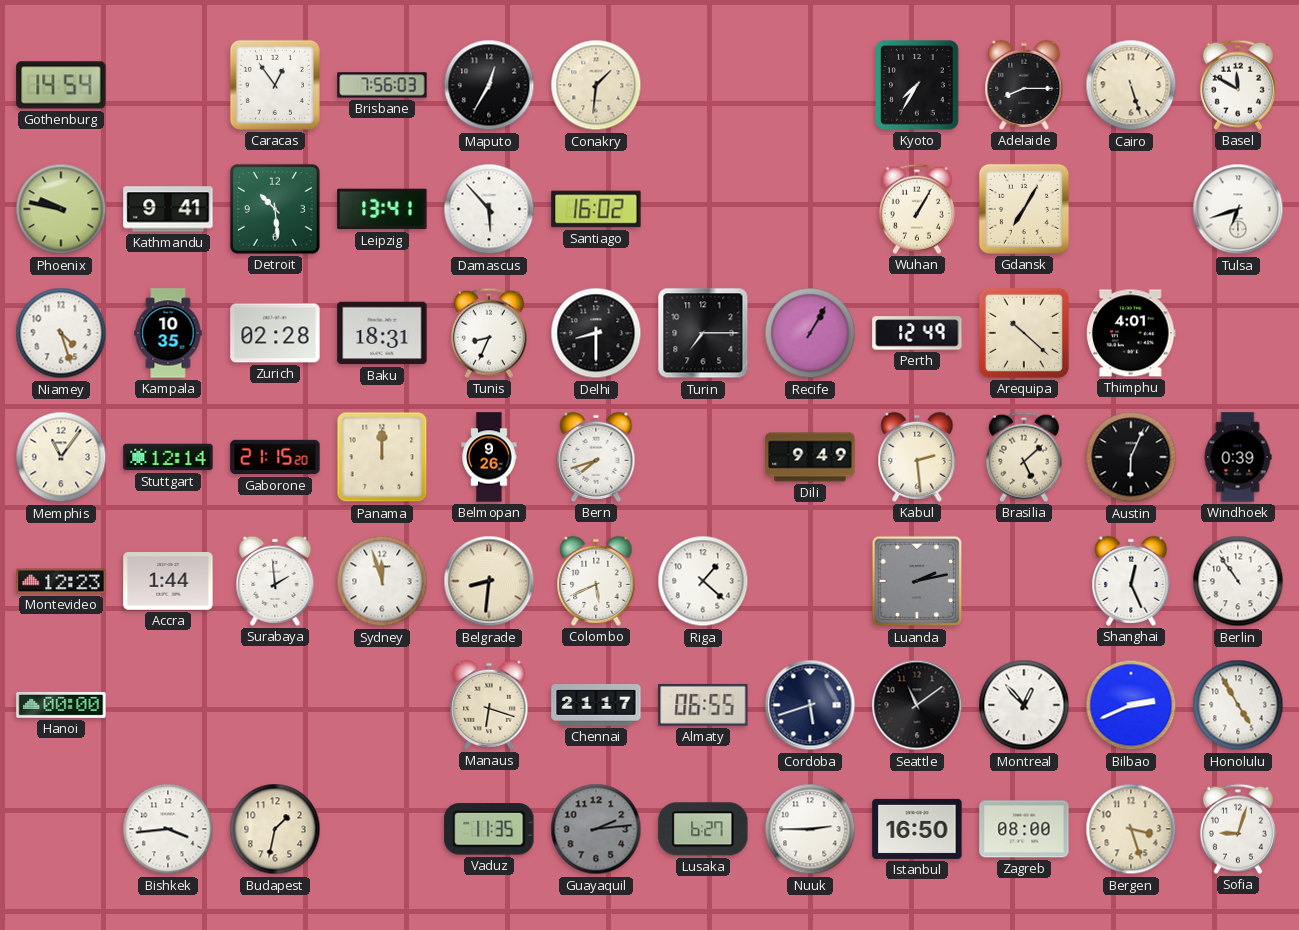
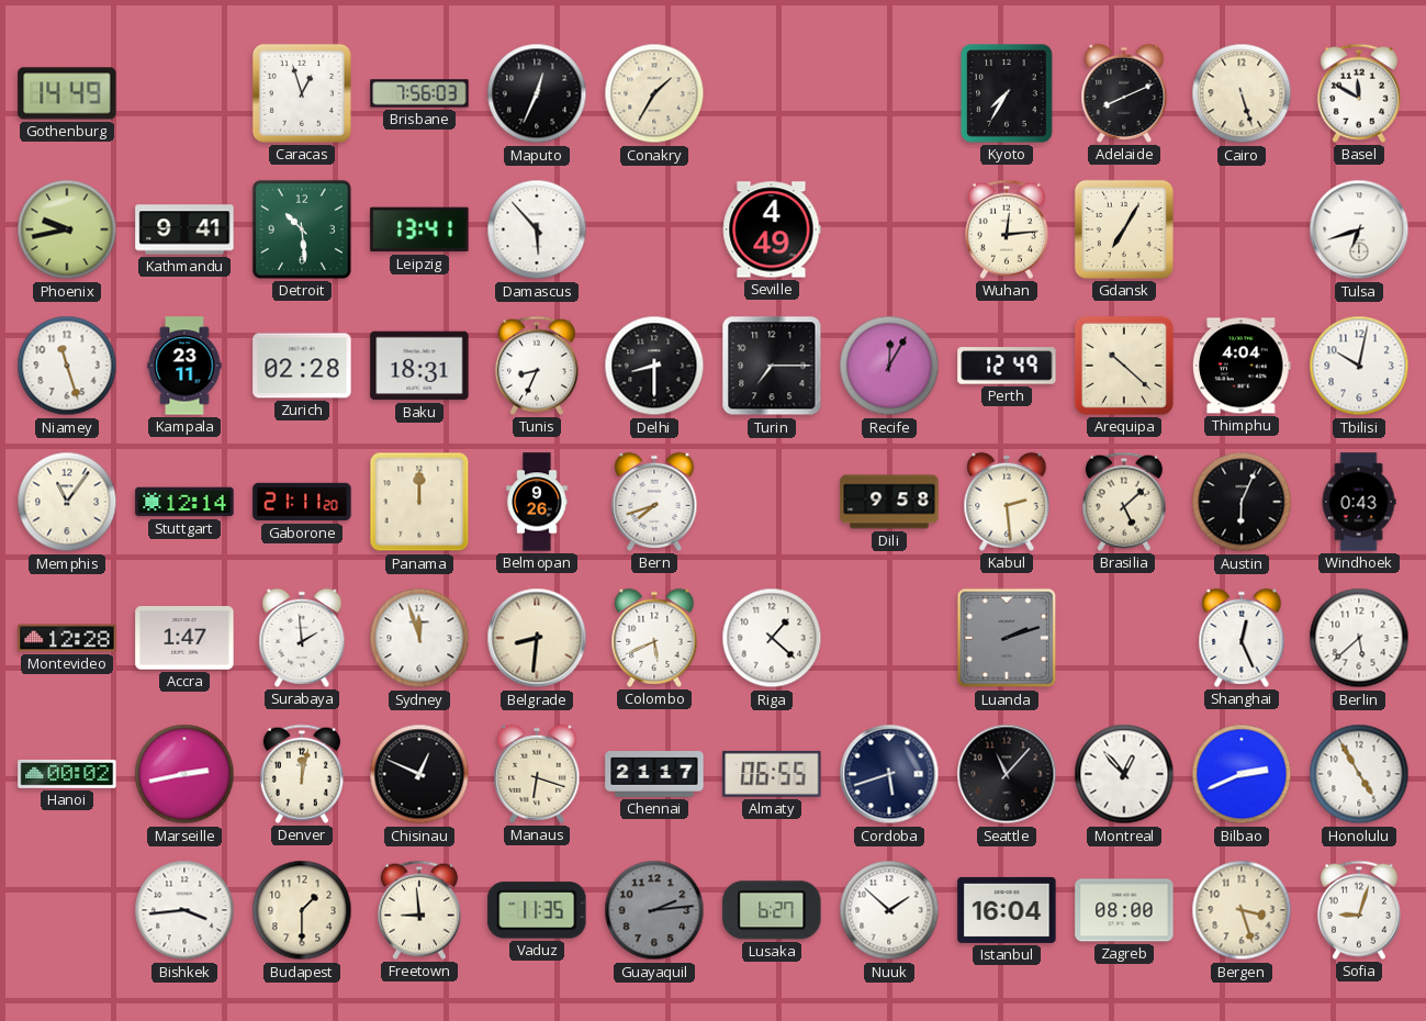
Gothenburg: 14:54 -> 14:49 (67, 93)
Caracas: 12:54 -> 12:57 (302, 93)
Maputo: 12:35 -> 12:34 (537, 93)
Conakry: 1:31 -> 1:35 (654, 93)
Adelaide: 8:15 -> 8:11 (1124, 93)
Phoenix: 9:47 -> 9:43 (67, 229)
Santiago: 16:02 -> none (596, 209)
Seville: none -> 4:49 (772, 229)
Wuhan: 1:05 -> 12:14 (1007, 229)
Niamey: 4:27 -> 11:27 (67, 366)
Kampala: 10:35 -> 23:11 (184, 366)
Recife: 1:05 -> 12:05 (889, 366)
Thimphu: 4:01 -> 4:04 (1243, 366)
Tbilisi: none -> 10:02 (1359, 366)
Gaborone: 21:15 -> 21:11 (302, 502)
Dili: 9:49 -> 9:58 (889, 502)
Windhoek: 0:39 -> 0:43 (1359, 502)
Montevideo: 12:23 -> 12:28 (67, 638)
Accra: 1:44 -> 1:47 (184, 639)
Luanda: 2:13 -> 2:12 (1007, 638)
Berlin: 10:54 -> 5:38 (1359, 638)
Hanoi: 00:00 -> 00:02 (67, 774)
Marseille: none -> 2:43 (184, 774)
Denver: none -> 12:02 (302, 774)
Chisinau: none -> 12:49 (419, 774)
Seattle: 11:09 -> 11:07 (1007, 774)
Budapest: 1:32 -> 1:30 (302, 910)
Freetown: none -> 8:59 (419, 910)
Nuuk: 2:45 -> 1:52 (889, 910)
Istanbul: 16:50 -> 16:04 (1007, 910)
